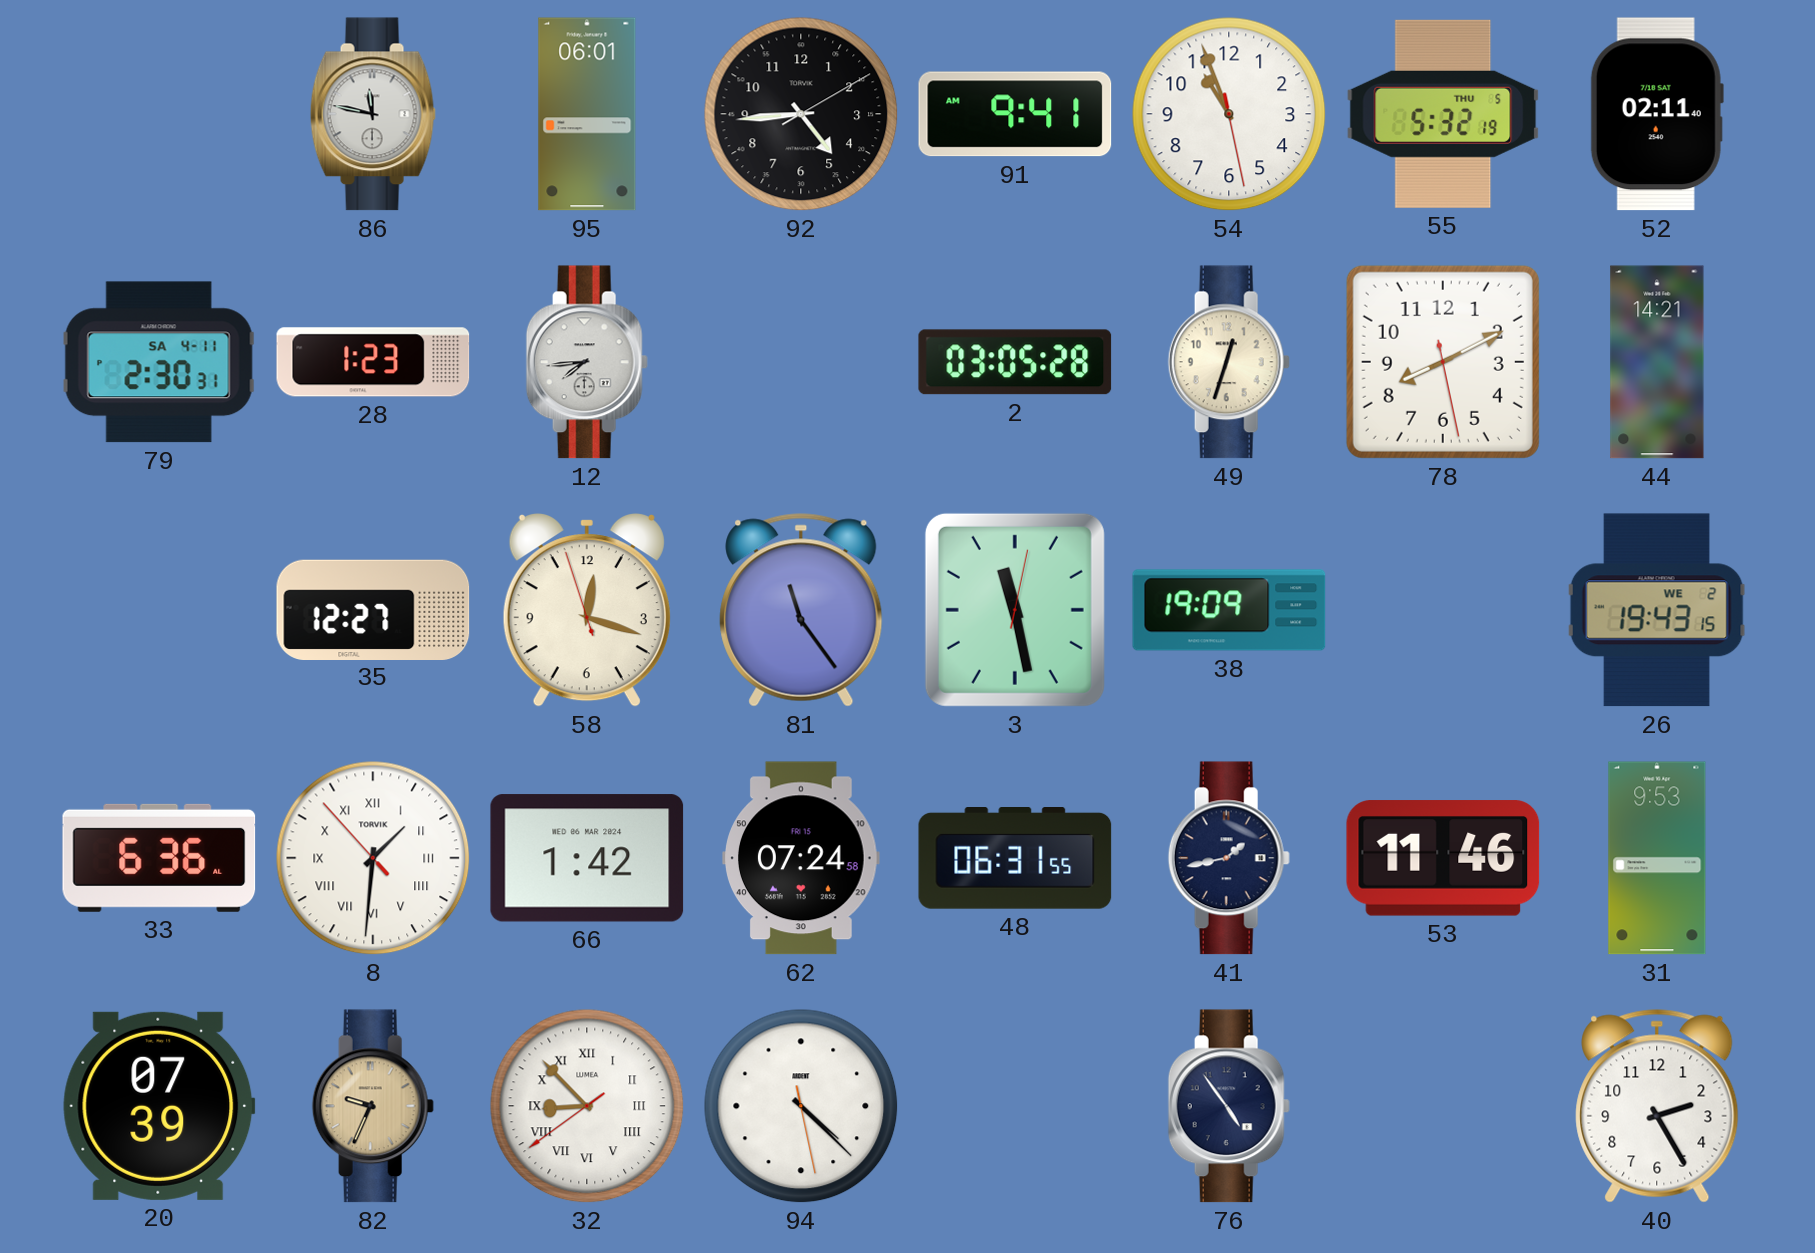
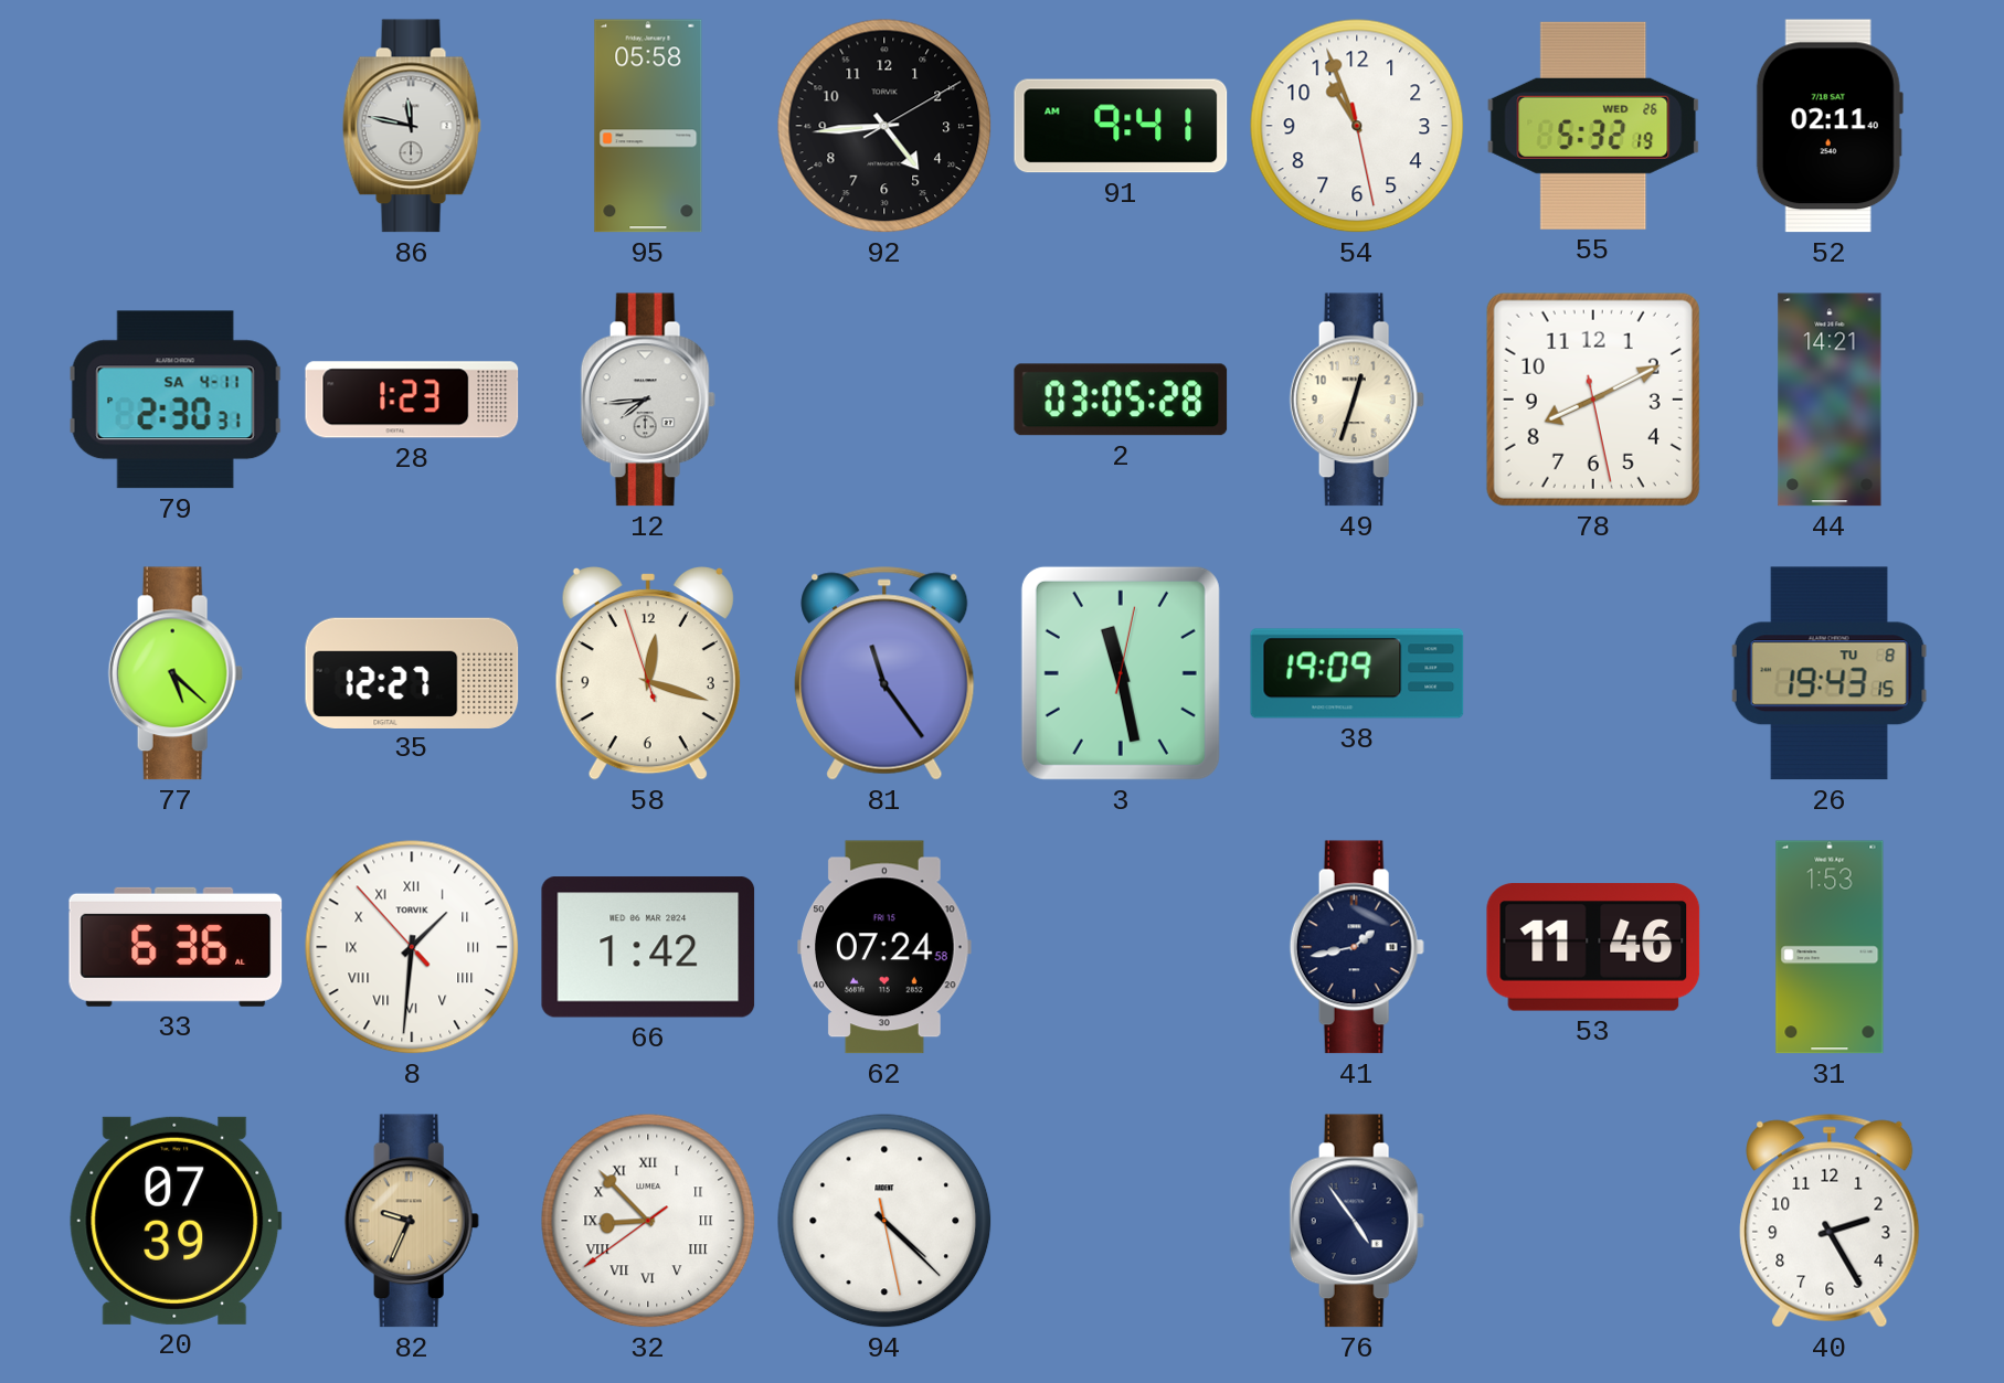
95: 06:01 -> 05:58 (648, 126)
55 date: THU 5 -> WED 26 (1593, 126)
77: none -> 5:22 (176, 673)
26 date: WE 2 -> TU 8 (1830, 673)
48: 06:31 -> none (1015, 859)
31: 9:53 -> 1:53 (1830, 947)
